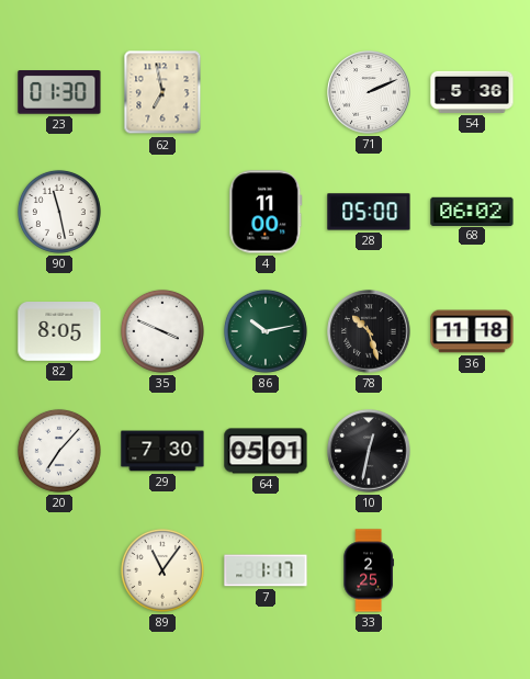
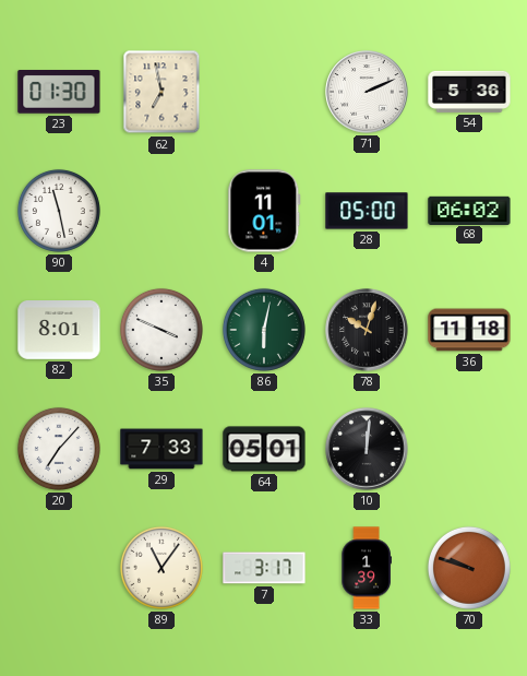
4: 11:00 -> 11:01 (264, 211)
82: 8:05 -> 8:01 (59, 330)
86: 10:13 -> 6:02 (264, 330)
78: 10:27 -> 10:03 (367, 330)
29: 7:30 -> 7:33 (161, 449)
10: 12:32 -> 12:01 (367, 449)
7: 1:17 -> 3:17 (264, 568)
33: 2:25 -> 1:39 (367, 568)
70: none -> 9:48 (469, 568)
